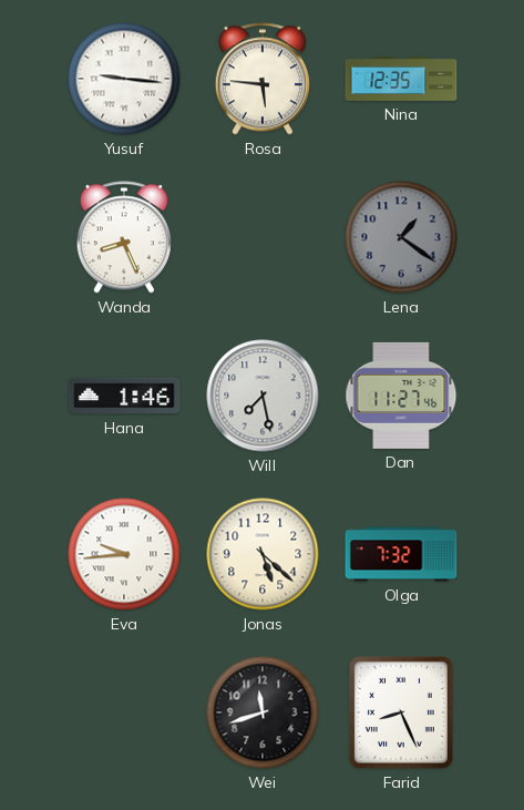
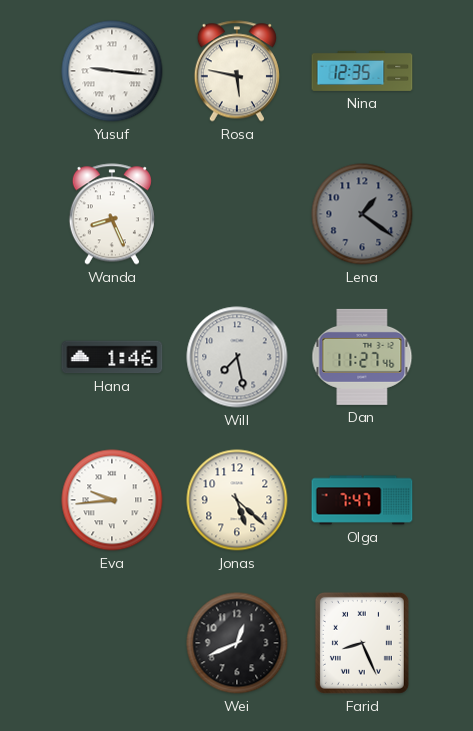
Rosa: 5:46 -> 5:47 (237, 71)
Olga: 7:32 -> 7:47 (362, 500)
Wei: 11:42 -> 12:41 (237, 643)
